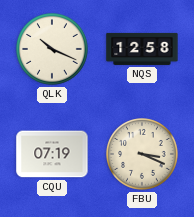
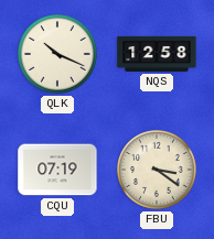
FBU: 3:19 -> 3:21 (158, 171)
